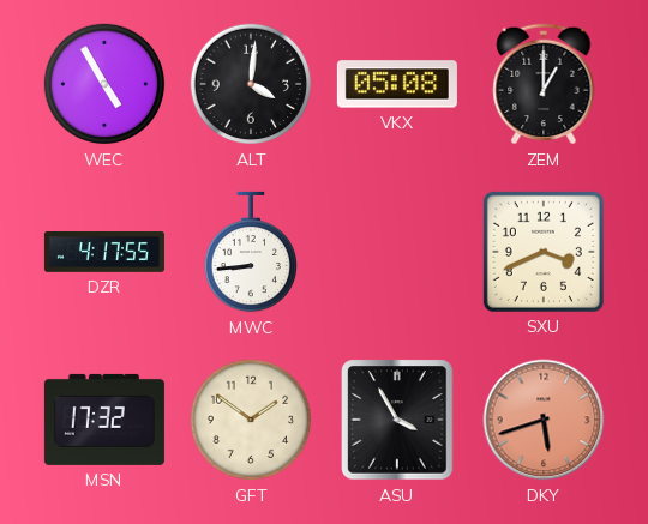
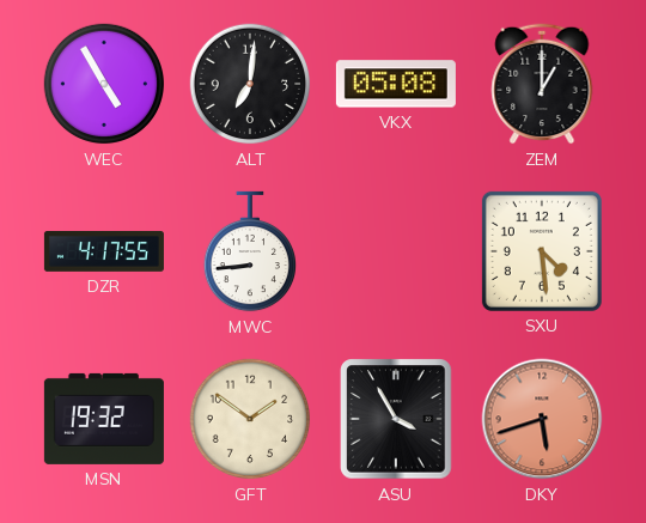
ALT: 4:01 -> 7:01 (250, 84)
SXU: 3:41 -> 4:29 (542, 251)
MSN: 17:32 -> 19:32 (104, 419)
